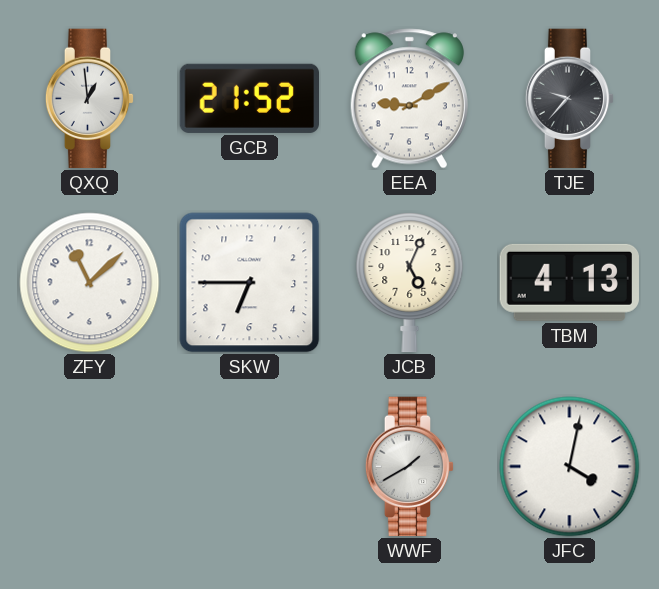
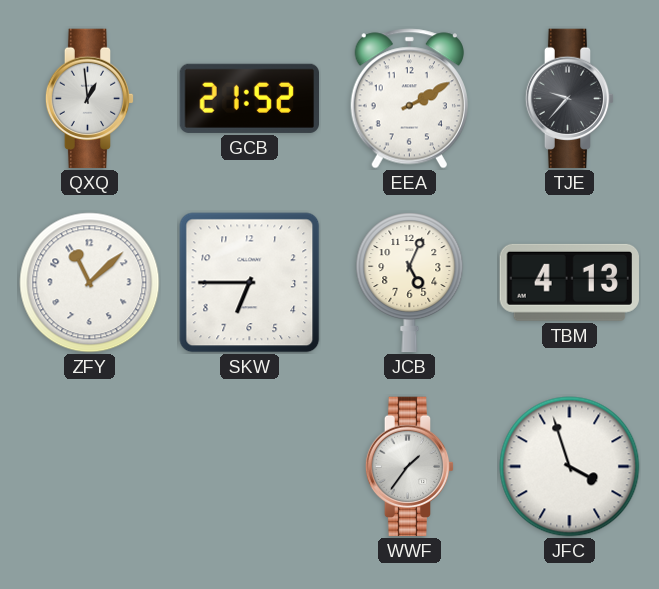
EEA: 9:10 -> 2:10 (409, 99)
WWF: 1:40 -> 1:36 (410, 467)
JFC: 4:02 -> 3:57 (570, 467)
